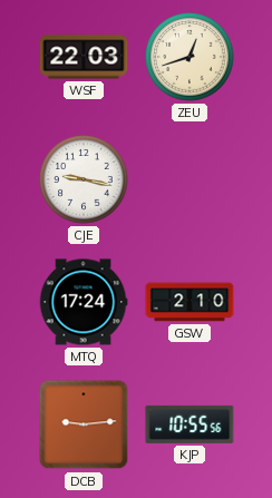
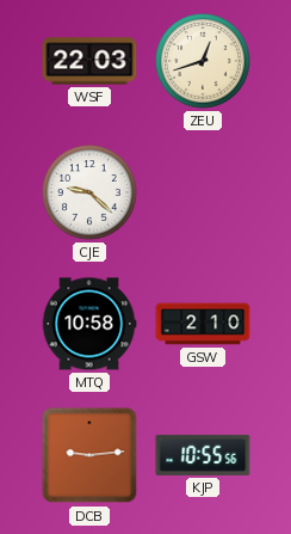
CJE: 9:17 -> 9:22 (89, 192)
MTQ: 17:24 -> 10:58 (89, 324)
